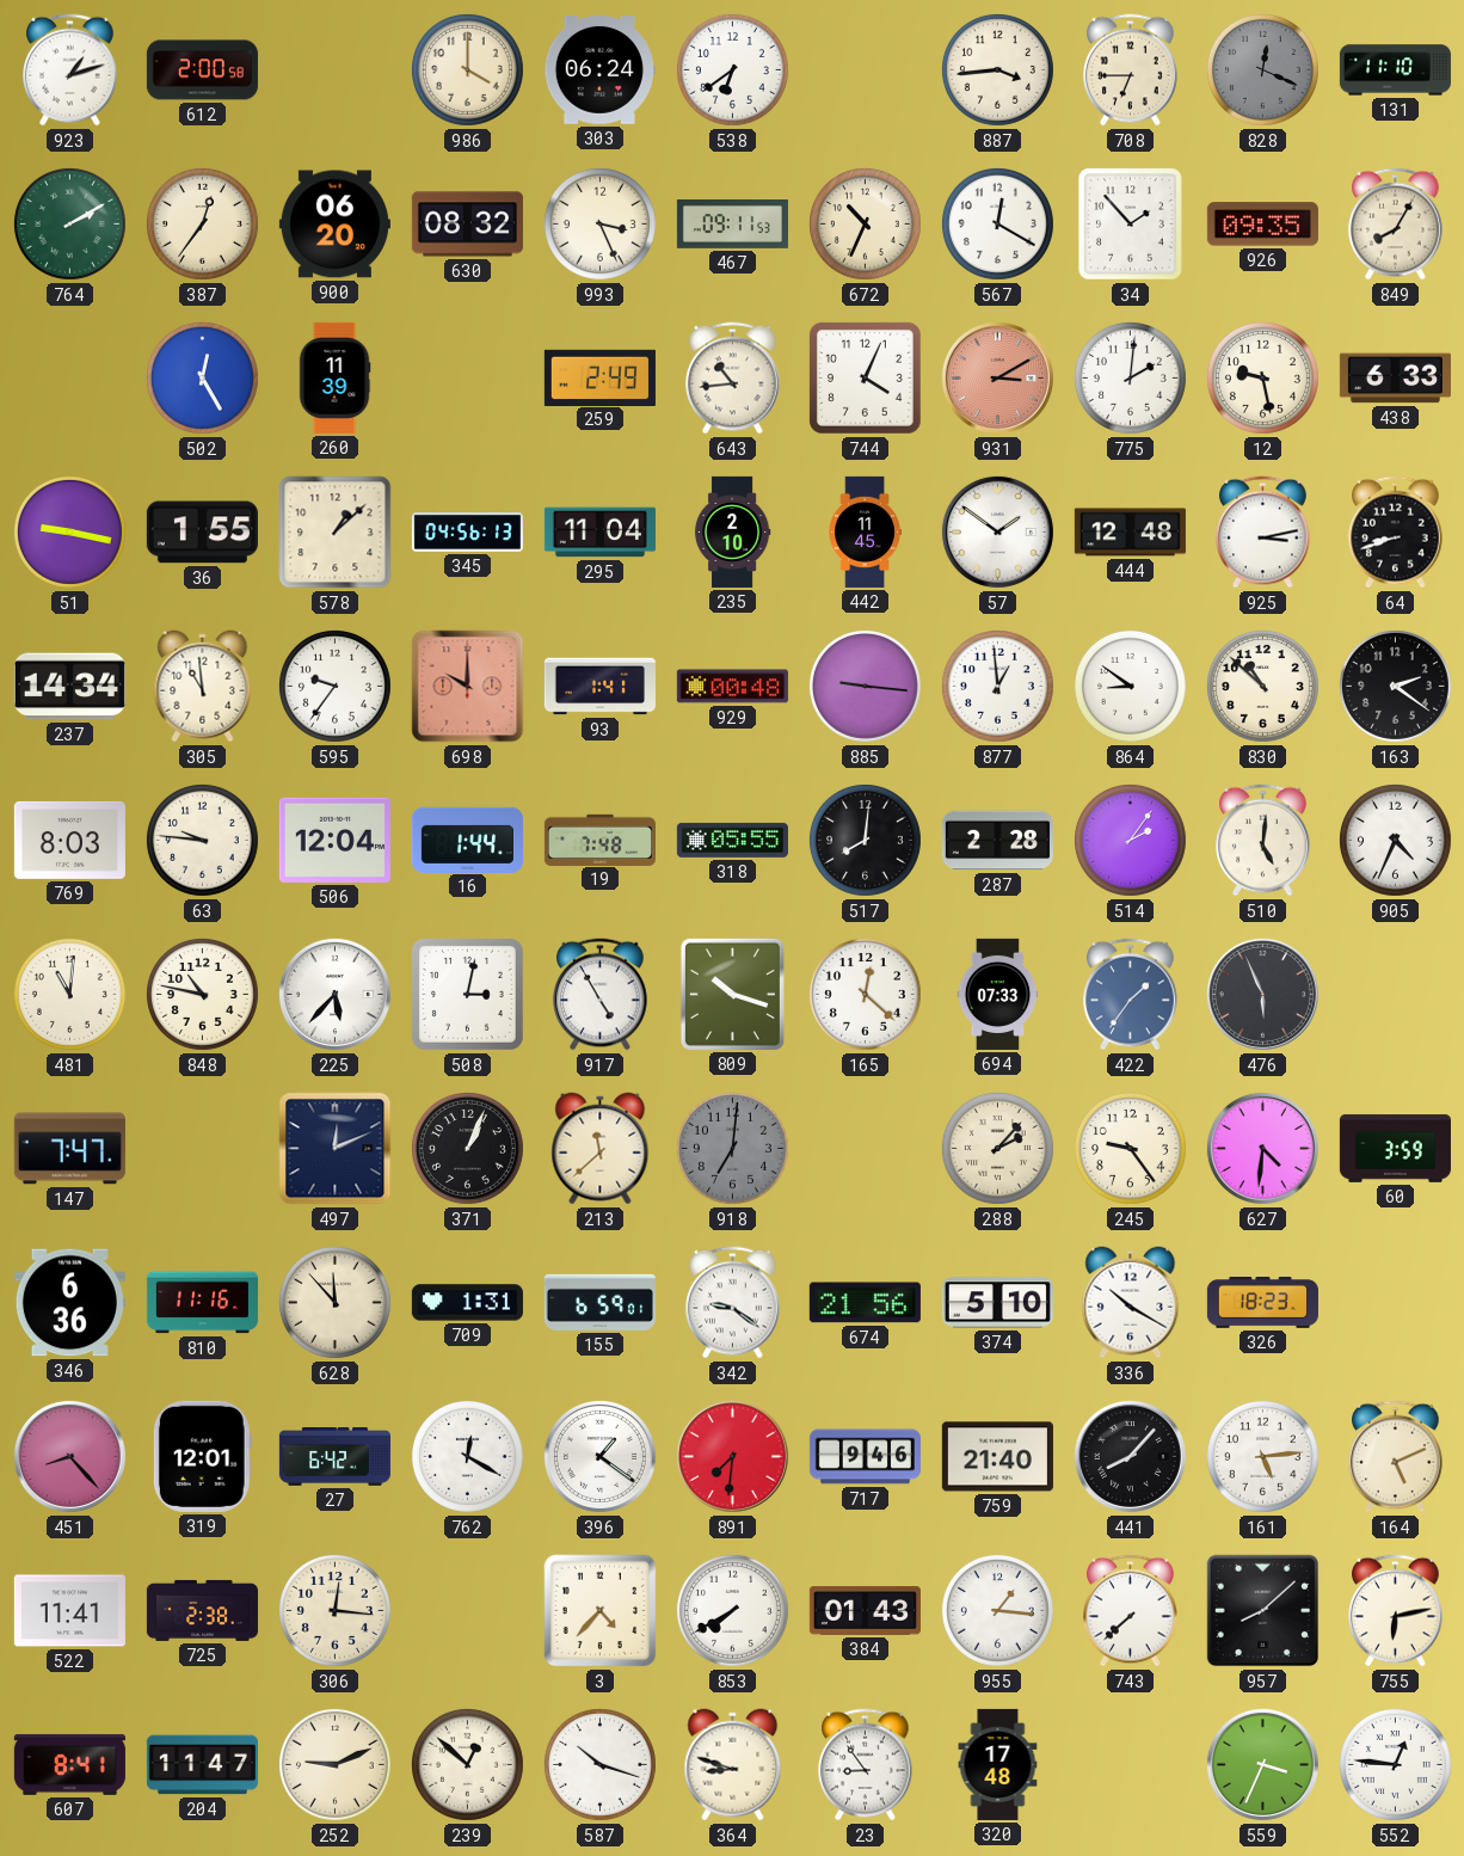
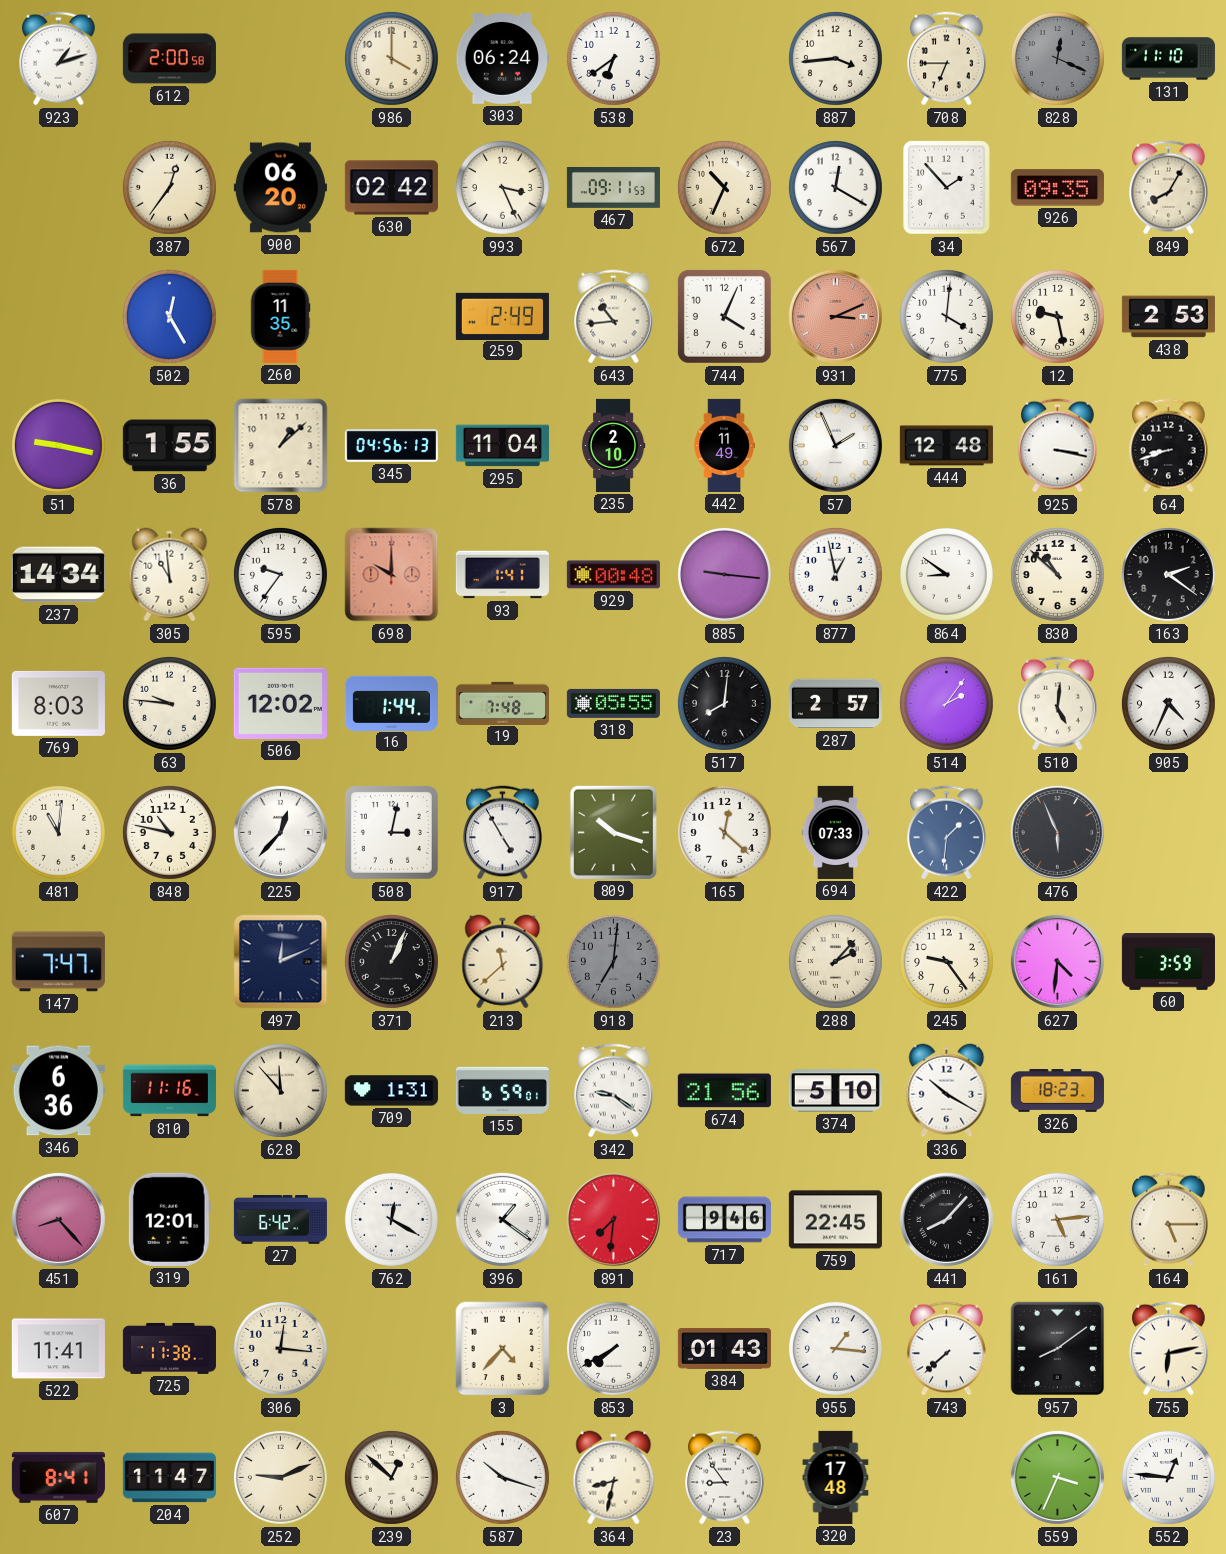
764: 2:10 -> none (69, 223)
630: 08:32 -> 02:42 (391, 188)
260: 11:39 -> 11:35 (280, 316)
931: 3:10 -> 3:11 (835, 316)
775: 2:01 -> 4:01 (946, 316)
438: 6:33 -> 2:53 (1168, 317)
442: 11:45 -> 11:49 (724, 445)
57: 1:51 -> 1:56 (835, 445)
925: 3:13 -> 3:17 (1058, 446)
877: 12:59 -> 12:58 (835, 574)
506: 12:04 -> 12:02 (280, 703)
287: 2:28 -> 2:57 (835, 704)
225: 5:37 -> 12:37 (280, 832)
422: 1:36 -> 1:31 (947, 833)
759: 21:40 -> 22:45 (835, 1220)
164: 5:11 -> 5:15 (1169, 1220)
725: 2:38 -> 11:38 (169, 1348)
957: 8:08 -> 8:09 (1058, 1349)
364: 8:48 -> 8:32 (614, 1478)
